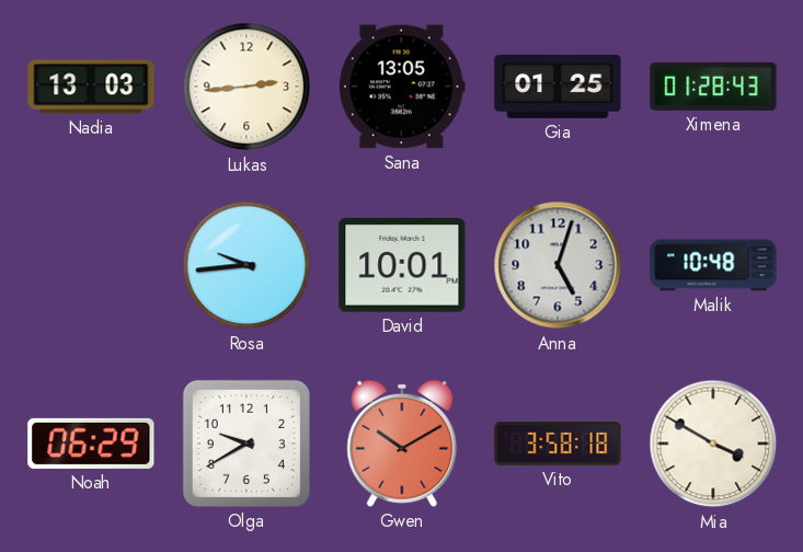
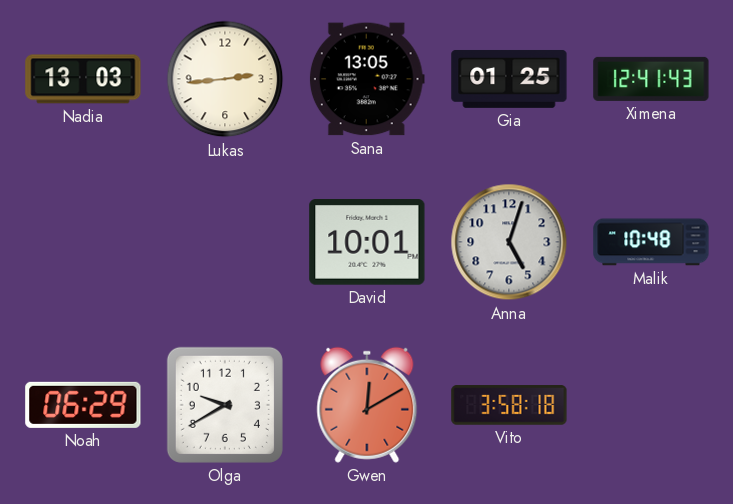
Ximena: 01:28 -> 12:41 (651, 79)
Rosa: 9:44 -> none (246, 265)
Gwen: 10:10 -> 12:10 (367, 405)
Mia: 3:50 -> none (713, 444)
